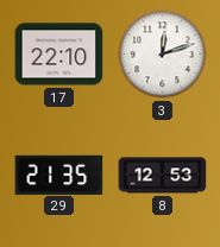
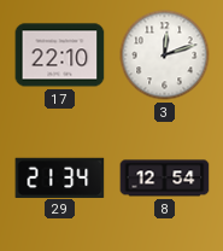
29: 21:35 -> 21:34 (60, 177)
8: 12:53 -> 12:54 (165, 179)
